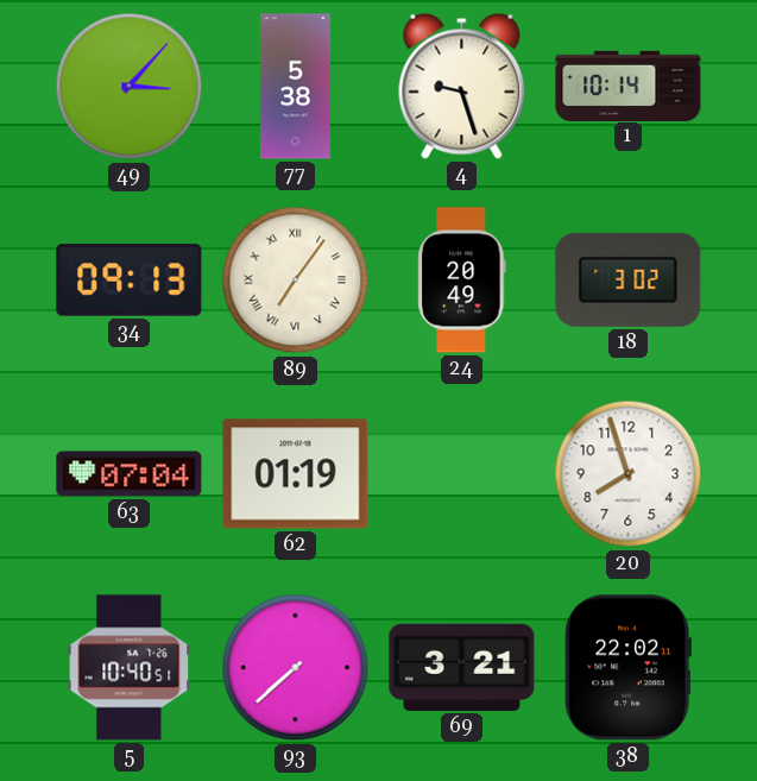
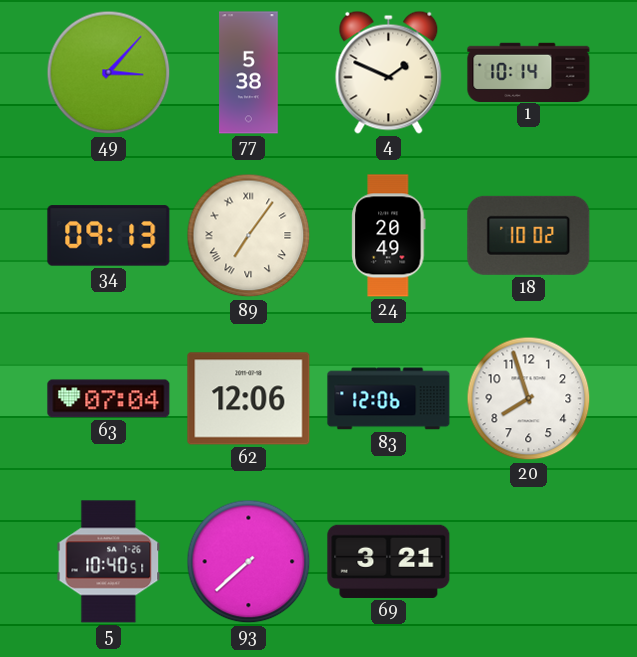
4: 9:27 -> 1:49 (389, 72)
18: 3:02 -> 10:02 (529, 235)
62: 01:19 -> 12:06 (249, 399)
83: none -> 12:06 (389, 399)
38: 22:02 -> none (627, 668)
